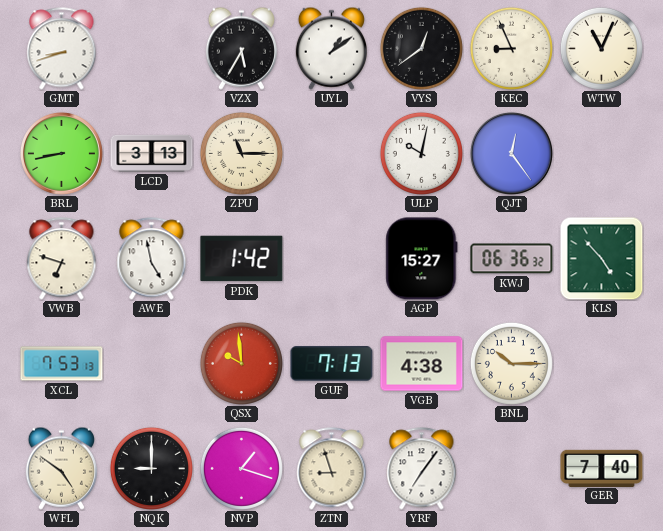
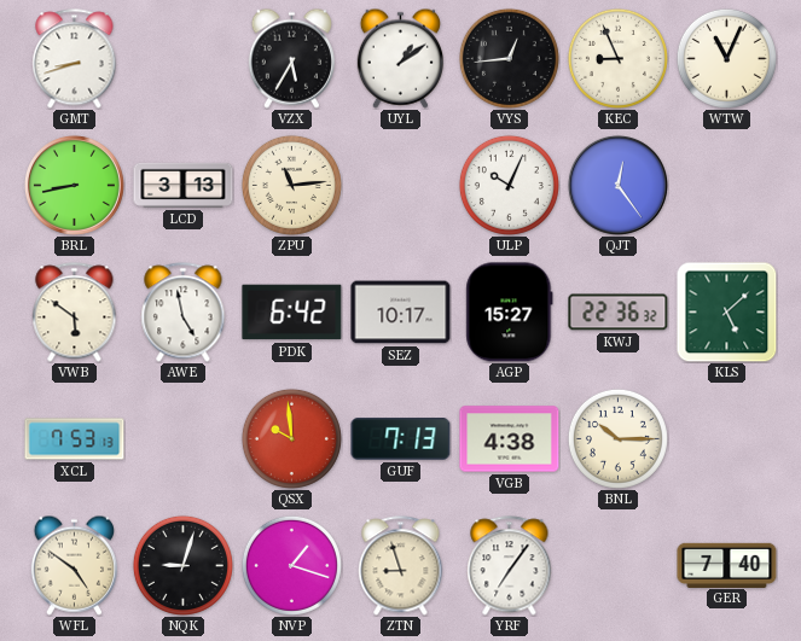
VYS: 12:39 -> 12:44 (509, 58)
ZPU: 11:15 -> 11:14 (291, 185)
ULP: 10:02 -> 10:04 (509, 185)
VWB: 6:48 -> 5:51 (75, 313)
PDK: 1:42 -> 6:42 (292, 313)
SEZ: none -> 10:17 (401, 313)
KWJ: 06:36 -> 22:36 (619, 313)
KLS: 4:53 -> 5:08 (726, 311)
NQK: 9:00 -> 9:03 (182, 565)
